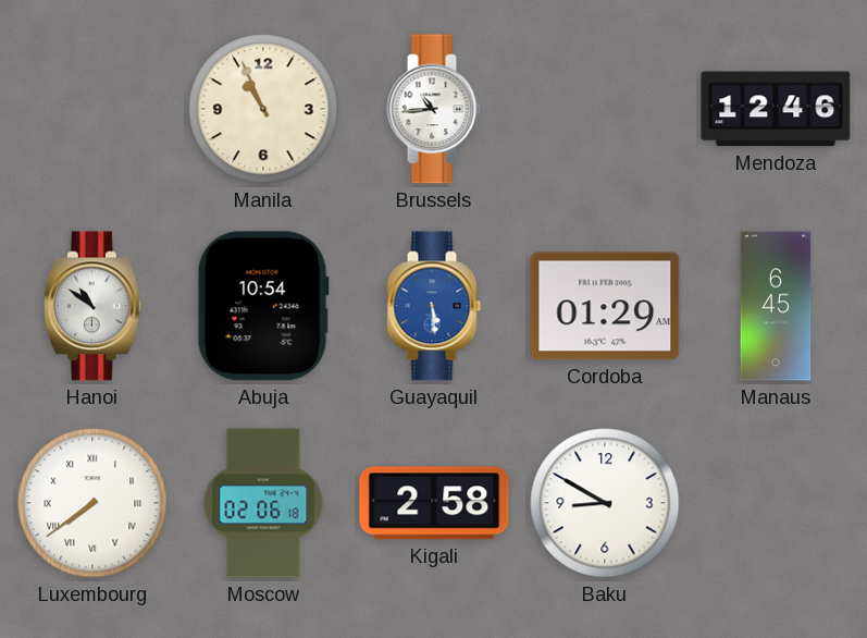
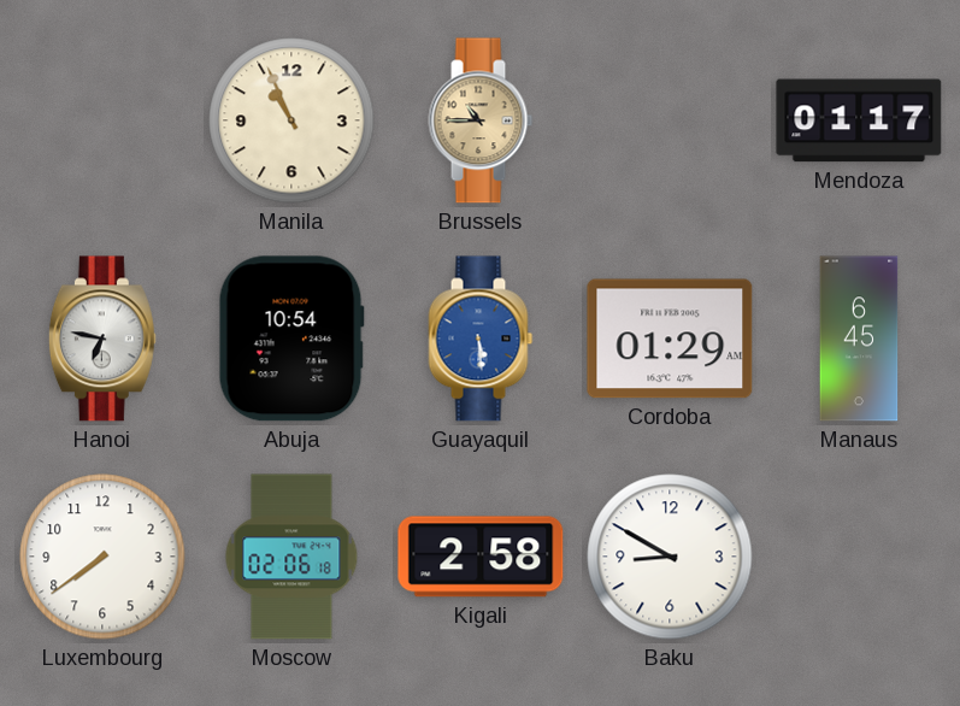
Brussels: 10:44 -> 10:45 (481, 120)
Brussels dial: white -> champagne (481, 120)
Mendoza: 12:46 -> 01:17 (859, 120)
Hanoi: 10:51 -> 6:47 (102, 339)
Luxembourg numerals: Roman -> Arabic (102, 557)
